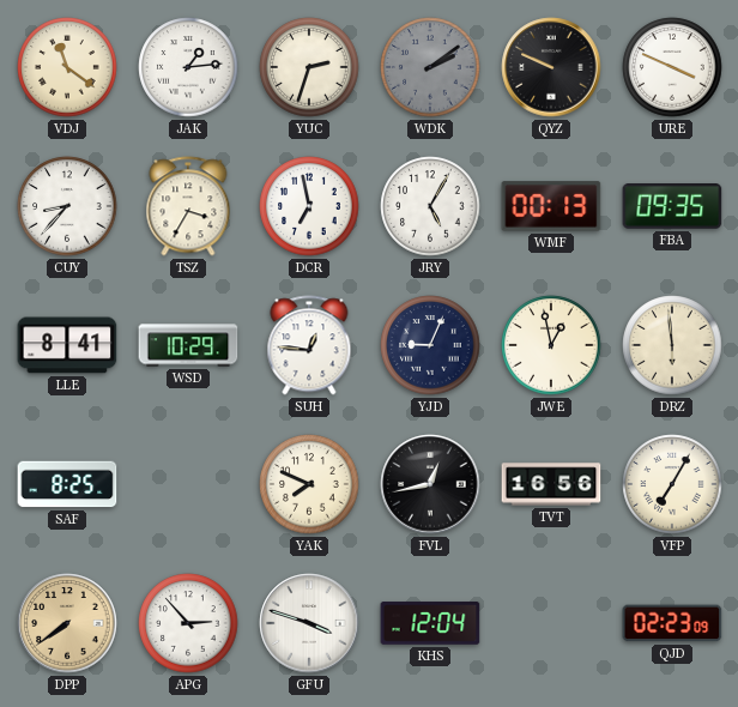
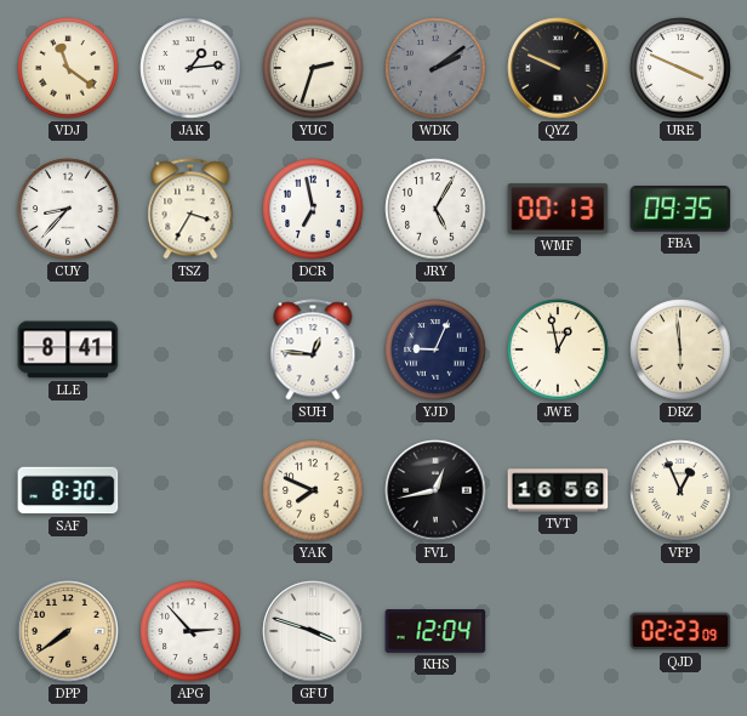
WSD: 10:29 -> none (188, 345)
SAF: 8:25 -> 8:30 (68, 490)
VFP: 7:05 -> 12:56 (680, 490)
